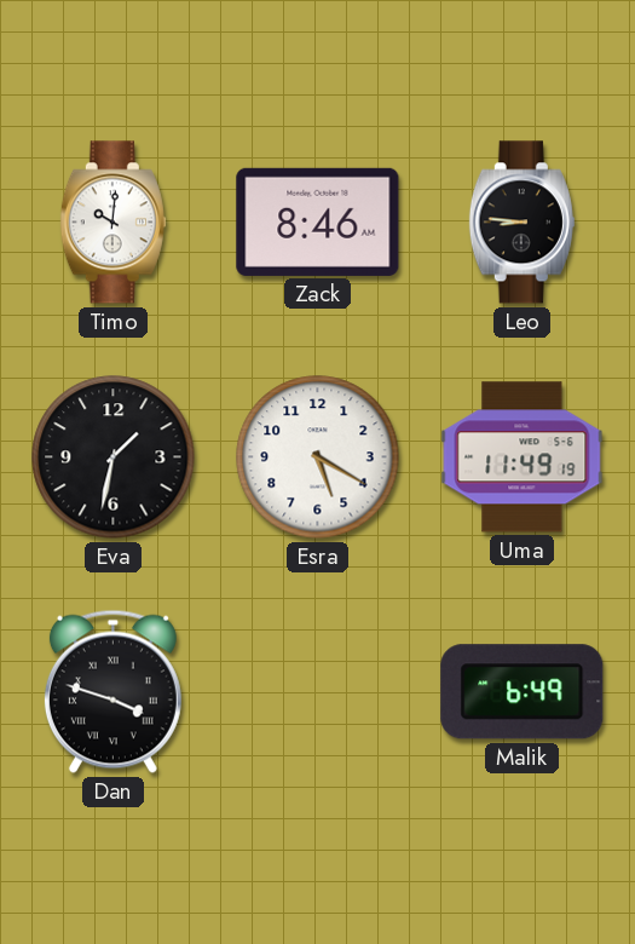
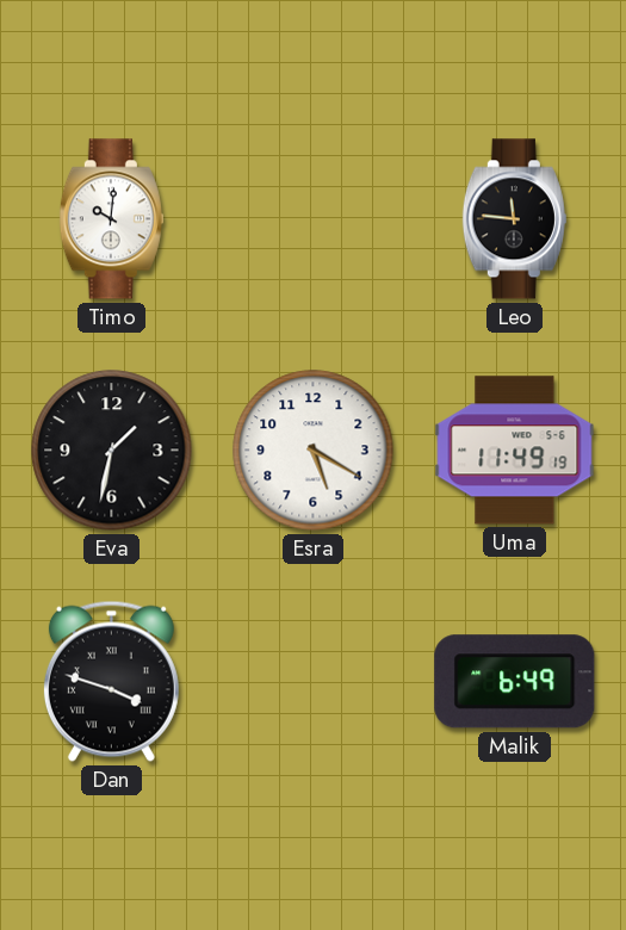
Zack: 8:46 -> none (318, 221)
Leo: 8:46 -> 11:46 (514, 219)
